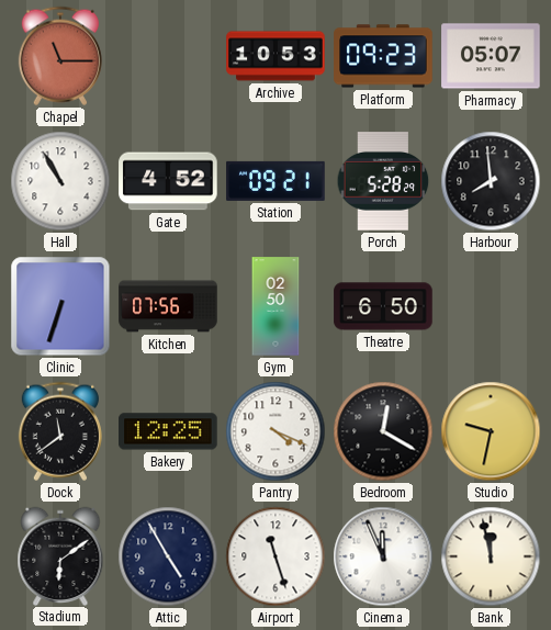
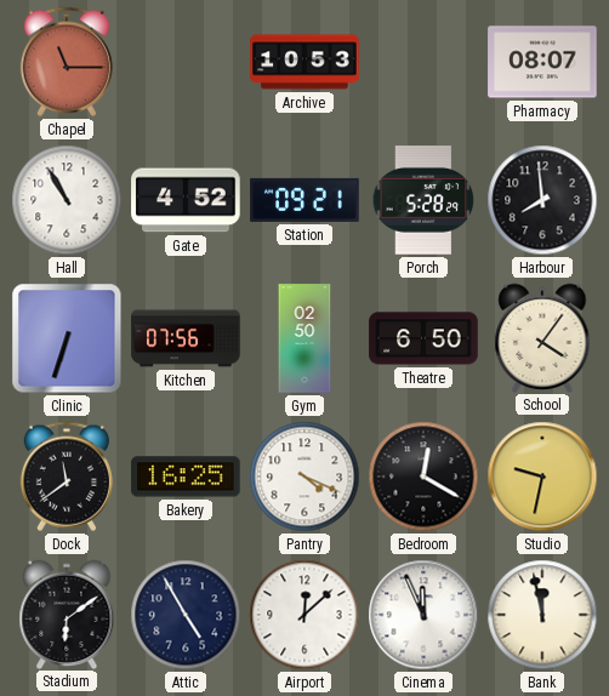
Platform: 09:23 -> none (383, 56)
Pharmacy: 05:07 -> 08:07 (542, 62)
School: none -> 4:06 (542, 337)
Bakery: 12:25 -> 16:25 (186, 477)
Airport: 11:27 -> 12:08 (304, 615)
